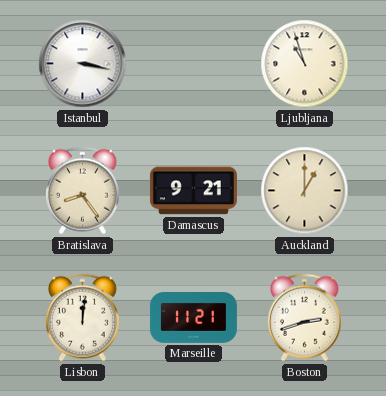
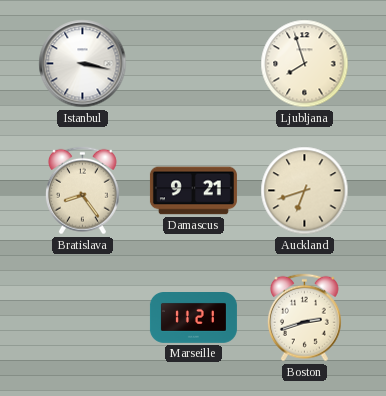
Ljubljana: 10:57 -> 7:57 (305, 64)
Auckland: 1:00 -> 6:42 (305, 191)
Lisbon: 12:01 -> none (82, 318)
